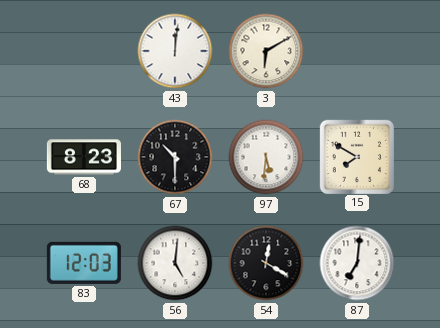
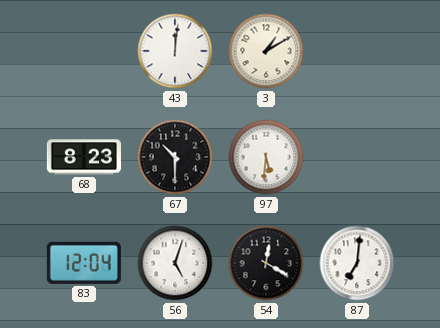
3: 6:10 -> 1:10 (266, 51)
15: 7:50 -> none (356, 156)
83: 12:03 -> 12:04 (84, 263)
56: 5:01 -> 5:03 (175, 263)
